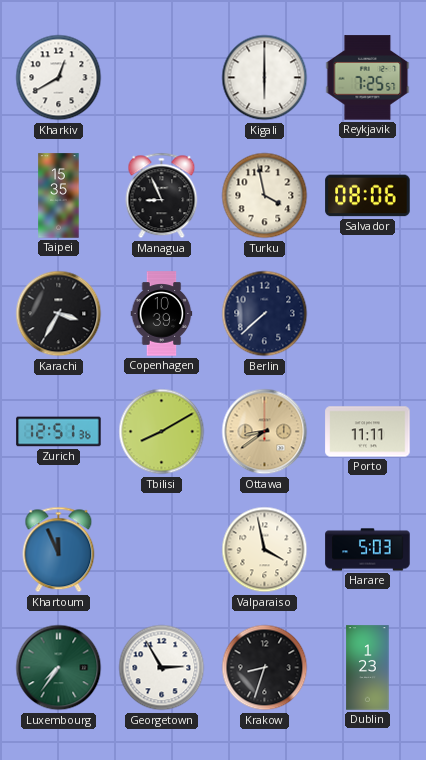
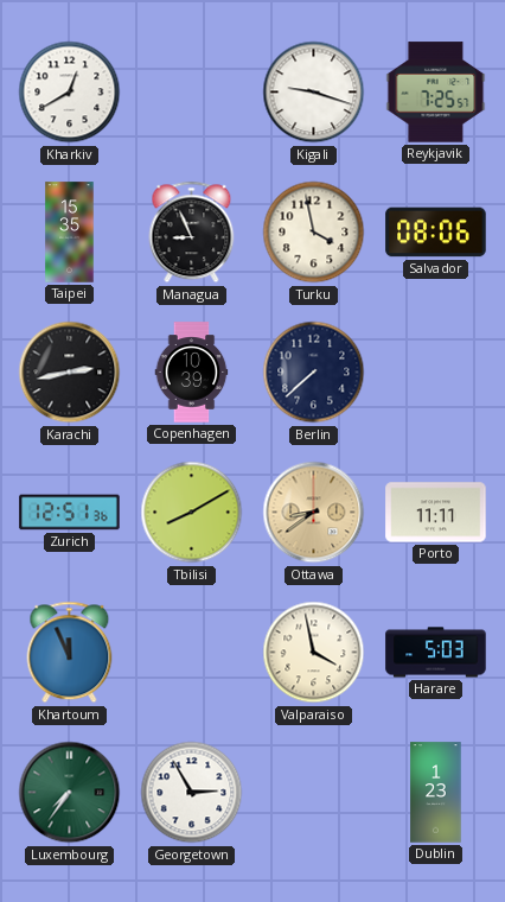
Kigali: 6:00 -> 9:18 (314, 93)
Karachi: 3:35 -> 2:43 (70, 373)
Krakow: 8:33 -> none (265, 668)
